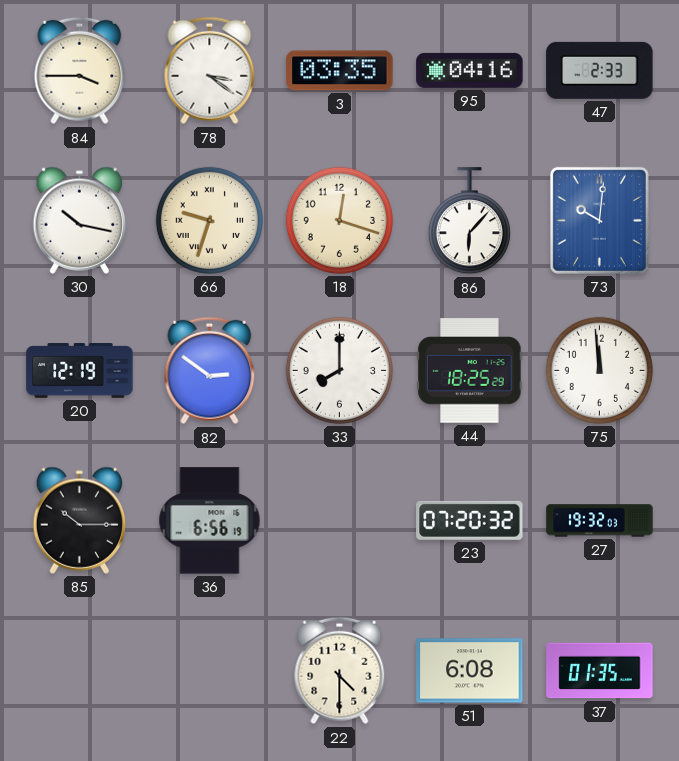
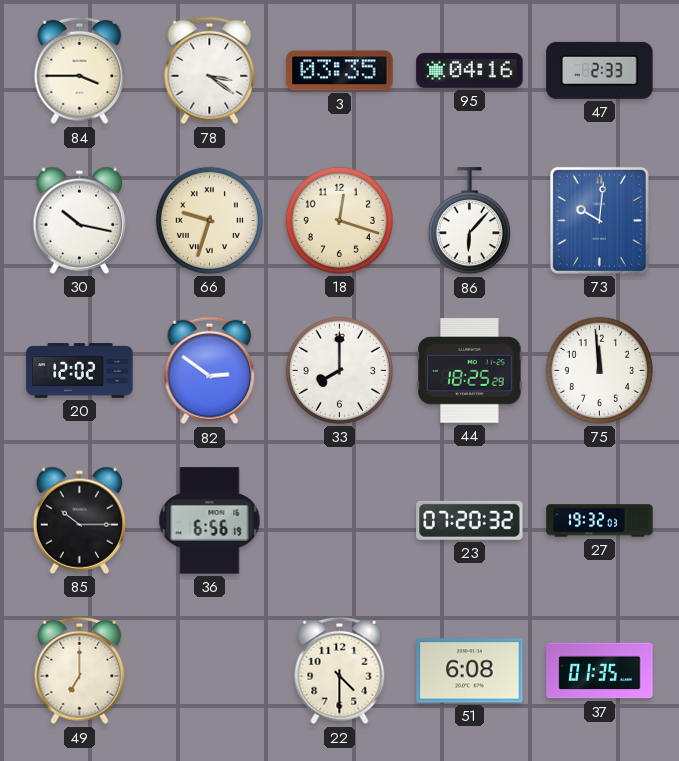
20: 12:19 -> 12:02 (80, 371)
49: none -> 7:00 (80, 671)
